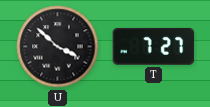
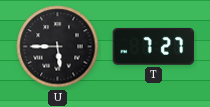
U: 3:52 -> 5:45 (58, 47)
